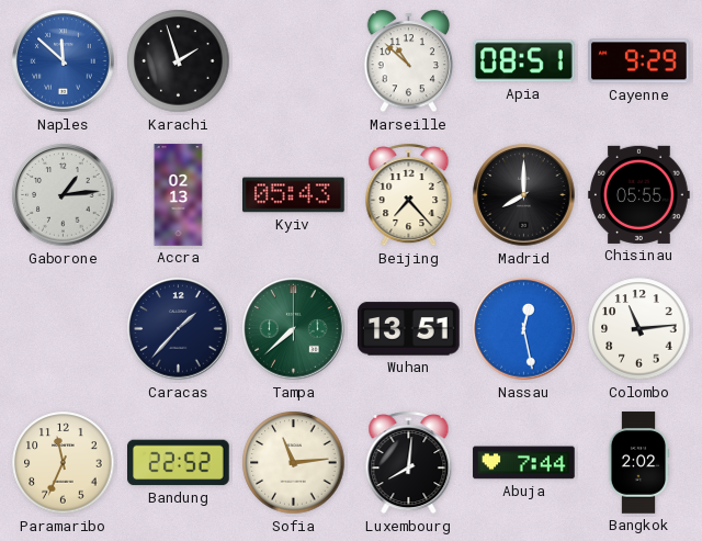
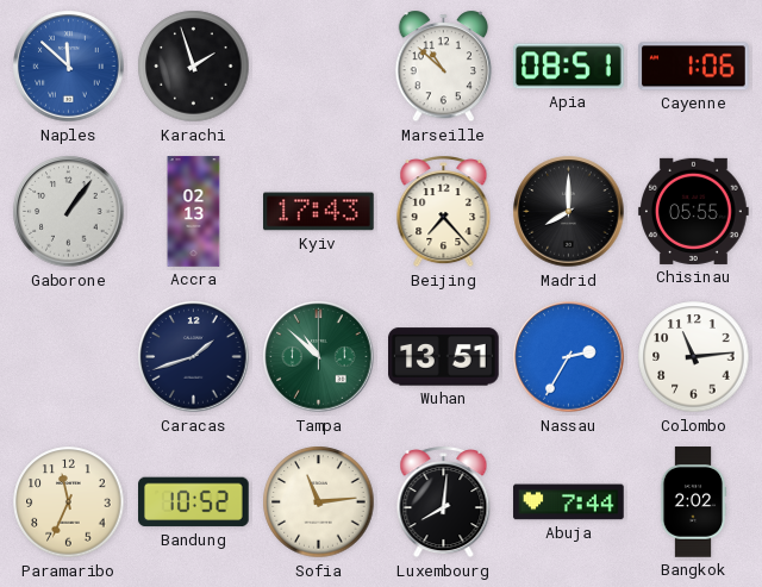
Cayenne: 9:29 -> 1:06 (694, 67)
Gaborone: 1:14 -> 1:06 (69, 212)
Kyiv: 05:43 -> 17:43 (319, 212)
Caracas: 1:37 -> 1:42 (194, 357)
Tampa: 7:38 -> 10:52 (319, 357)
Nassau: 12:28 -> 2:35 (569, 357)
Bandung: 22:52 -> 10:52 (194, 502)
